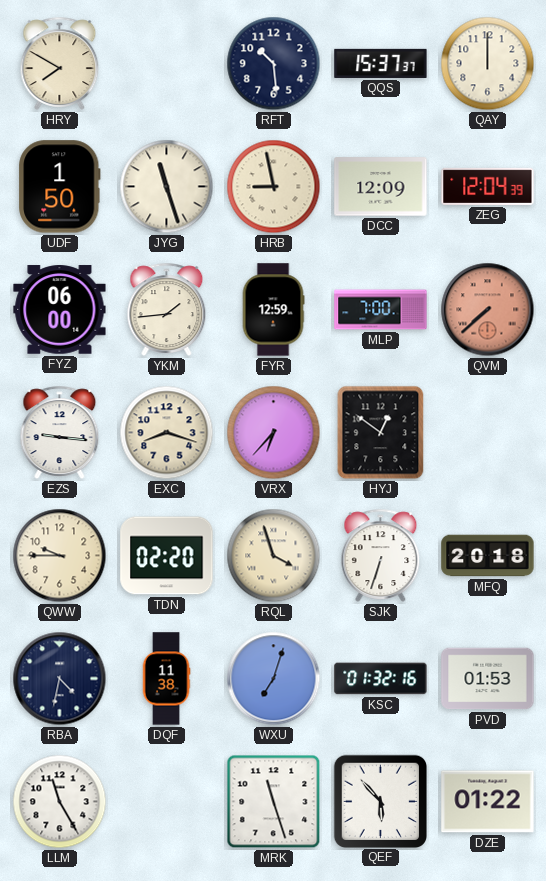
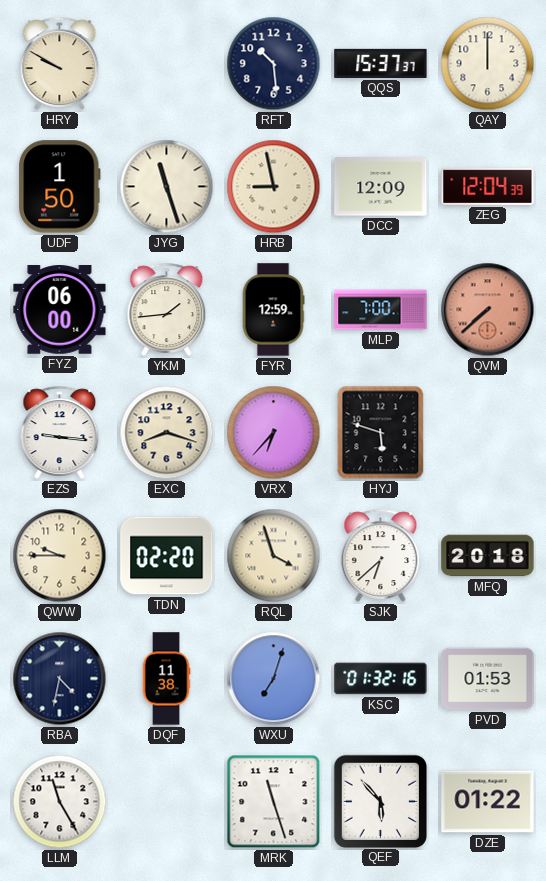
HRY: 7:50 -> 9:50 (60, 63)
HYJ: 12:51 -> 5:48 (381, 433)
SJK: 6:33 -> 6:38 (381, 555)
